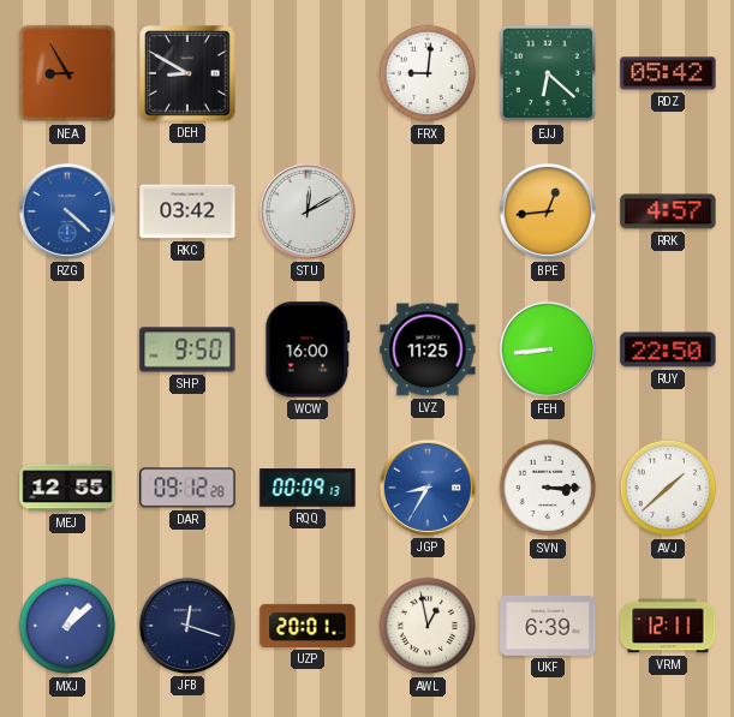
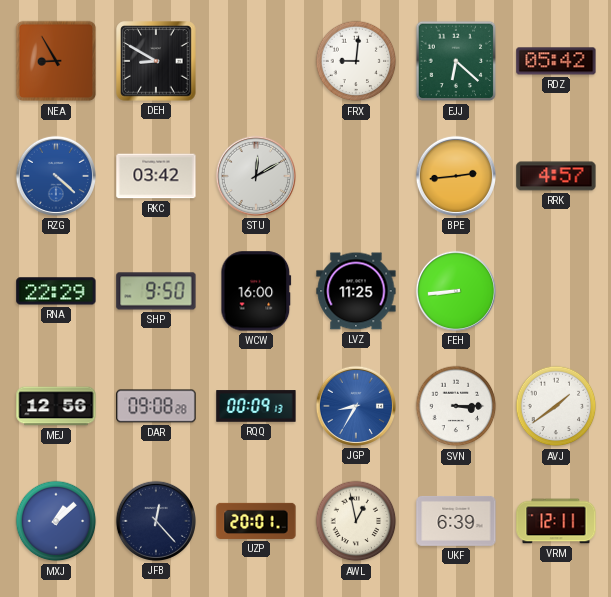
BPE: 12:44 -> 2:44 (456, 176)
RNA: none -> 22:29 (56, 291)
RUY: 22:50 -> none (668, 349)
MEJ: 12:55 -> 12:56 (56, 406)
DAR: 09:12 -> 09:08 (156, 406)
AVJ: 1:38 -> 1:39 (556, 406)
JFB: 12:18 -> 12:23 (156, 521)
